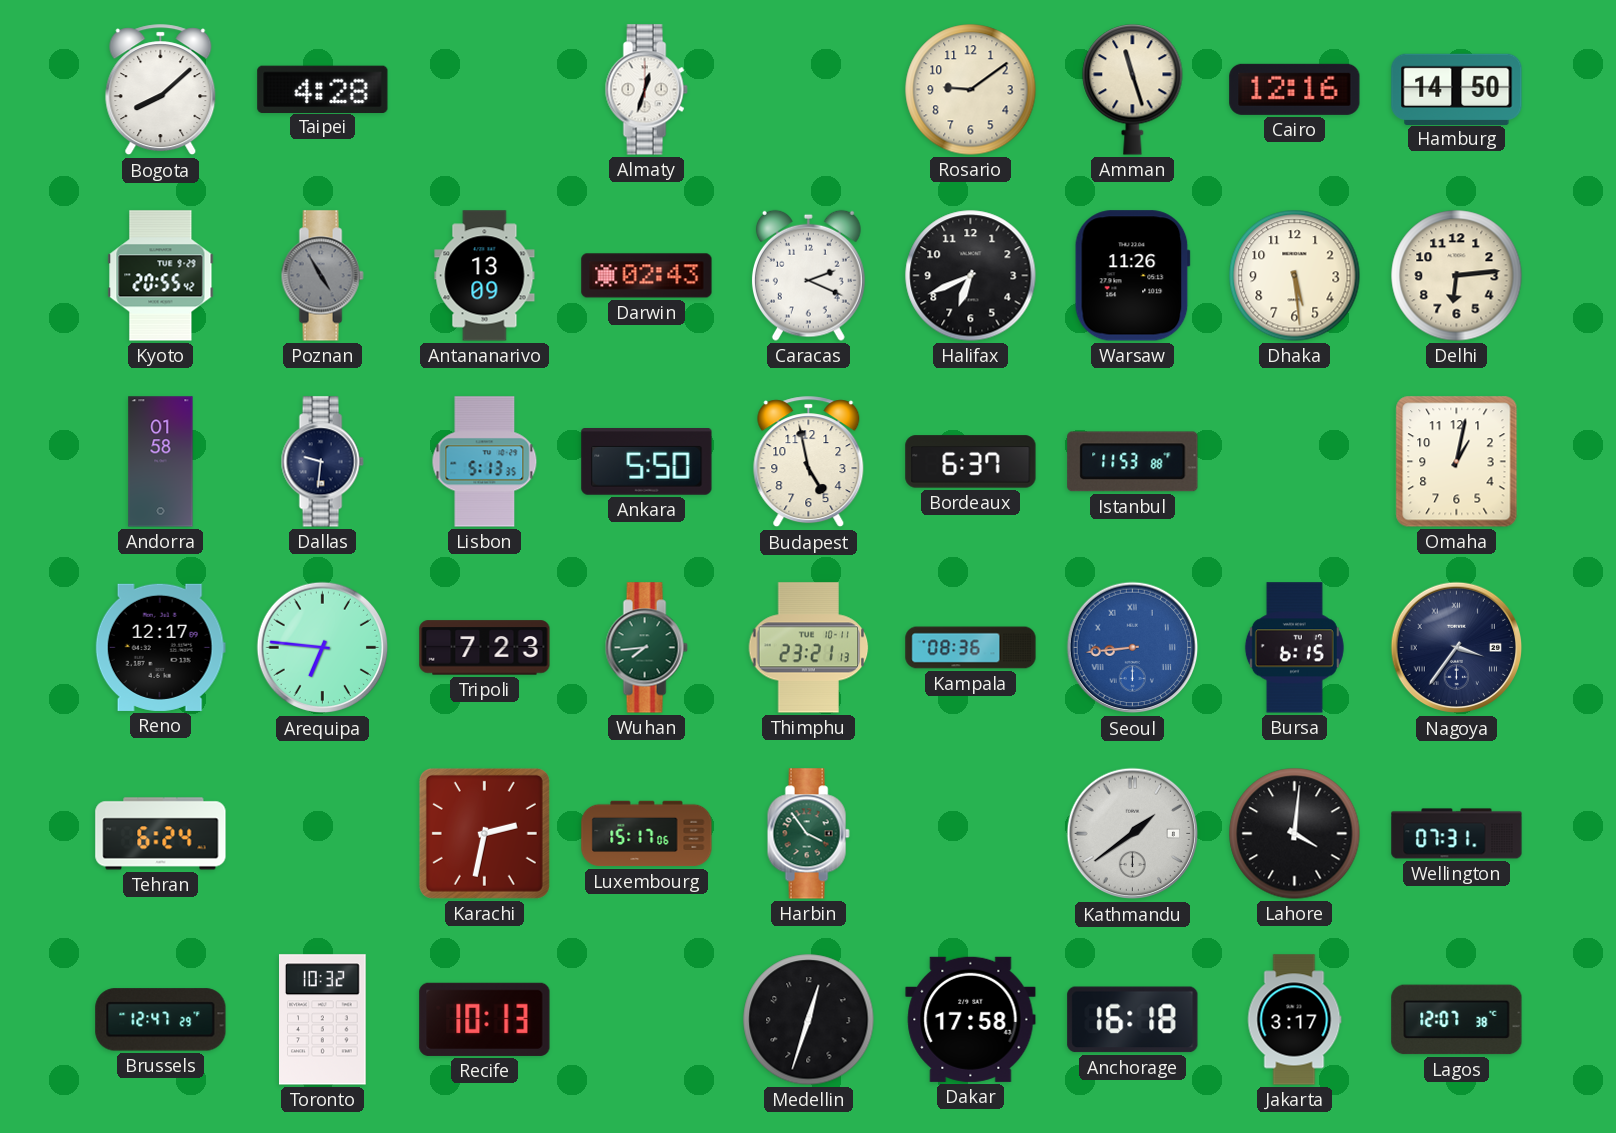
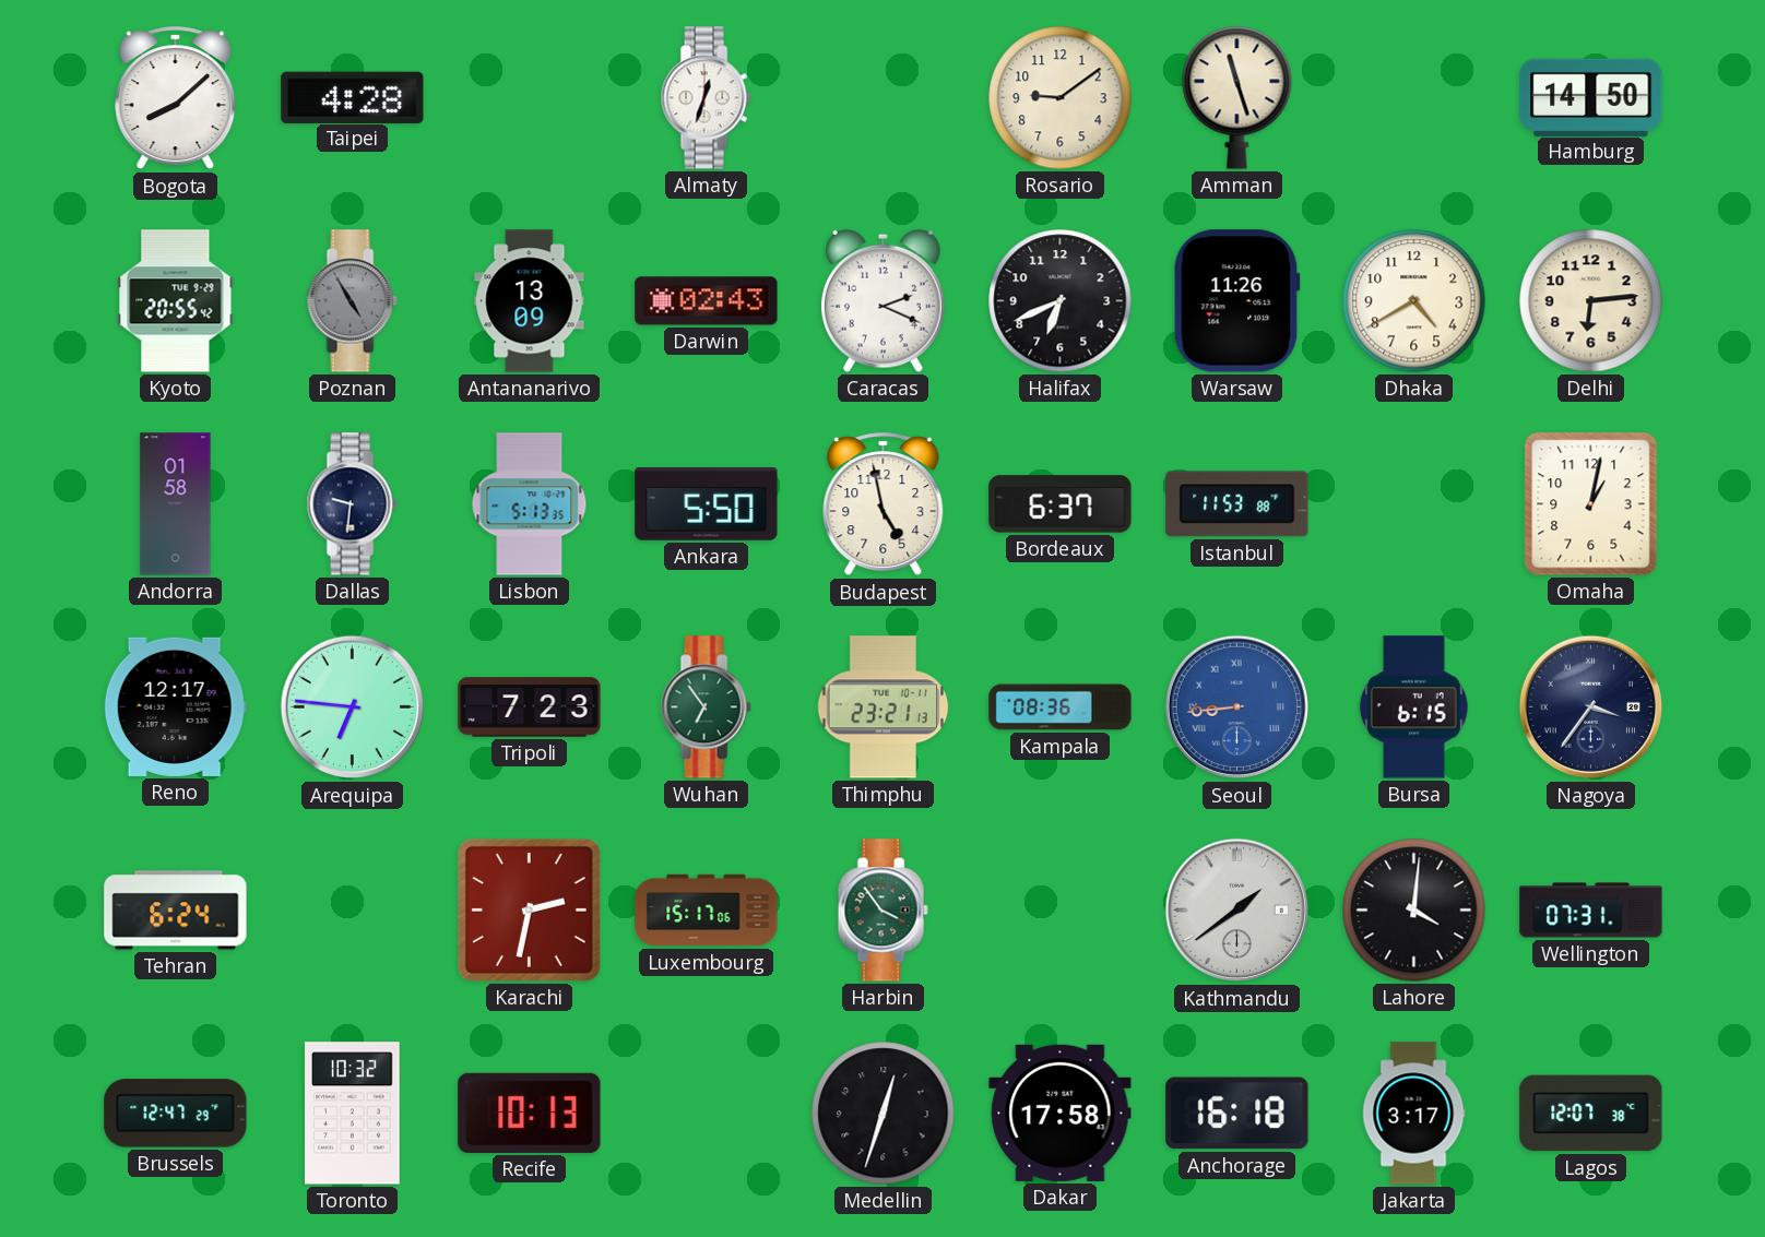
Cairo: 12:16 -> none (1295, 89)
Dhaka: 5:29 -> 4:40 (1414, 301)
Wuhan: 7:44 -> 6:54 (706, 707)
